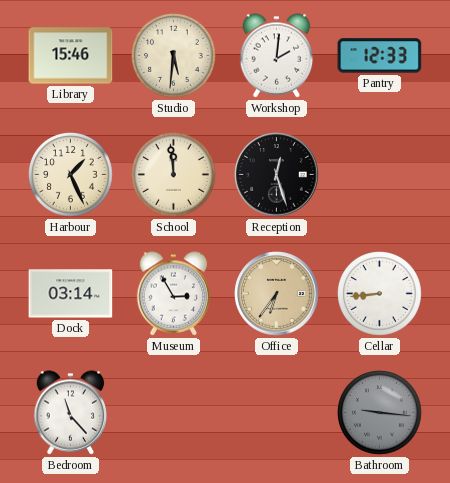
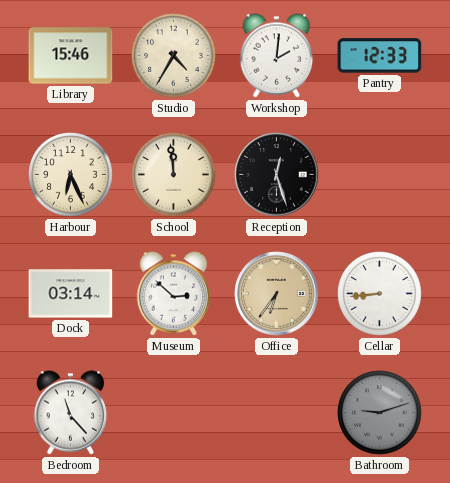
Studio: 5:31 -> 4:35 (174, 56)
Harbour: 1:26 -> 6:26 (71, 175)
Museum: 2:55 -> 2:52 (174, 294)
Bathroom: 9:16 -> 9:12 (380, 413)
